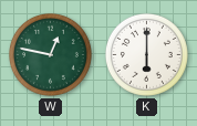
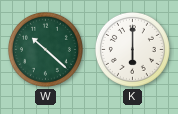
W: 12:47 -> 10:22 (45, 49)
